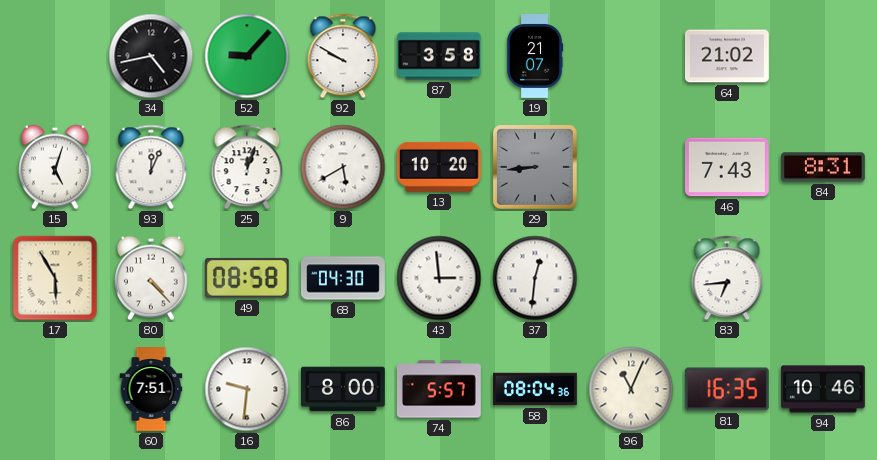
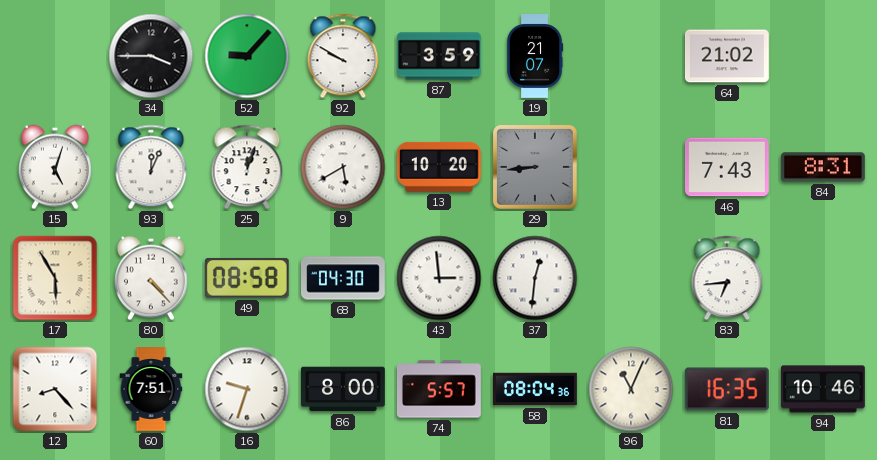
34: 4:43 -> 3:45 (151, 56)
87: 3:58 -> 3:59 (440, 56)
12: none -> 8:23 (55, 389)
16: 9:31 -> 9:33 (247, 389)
